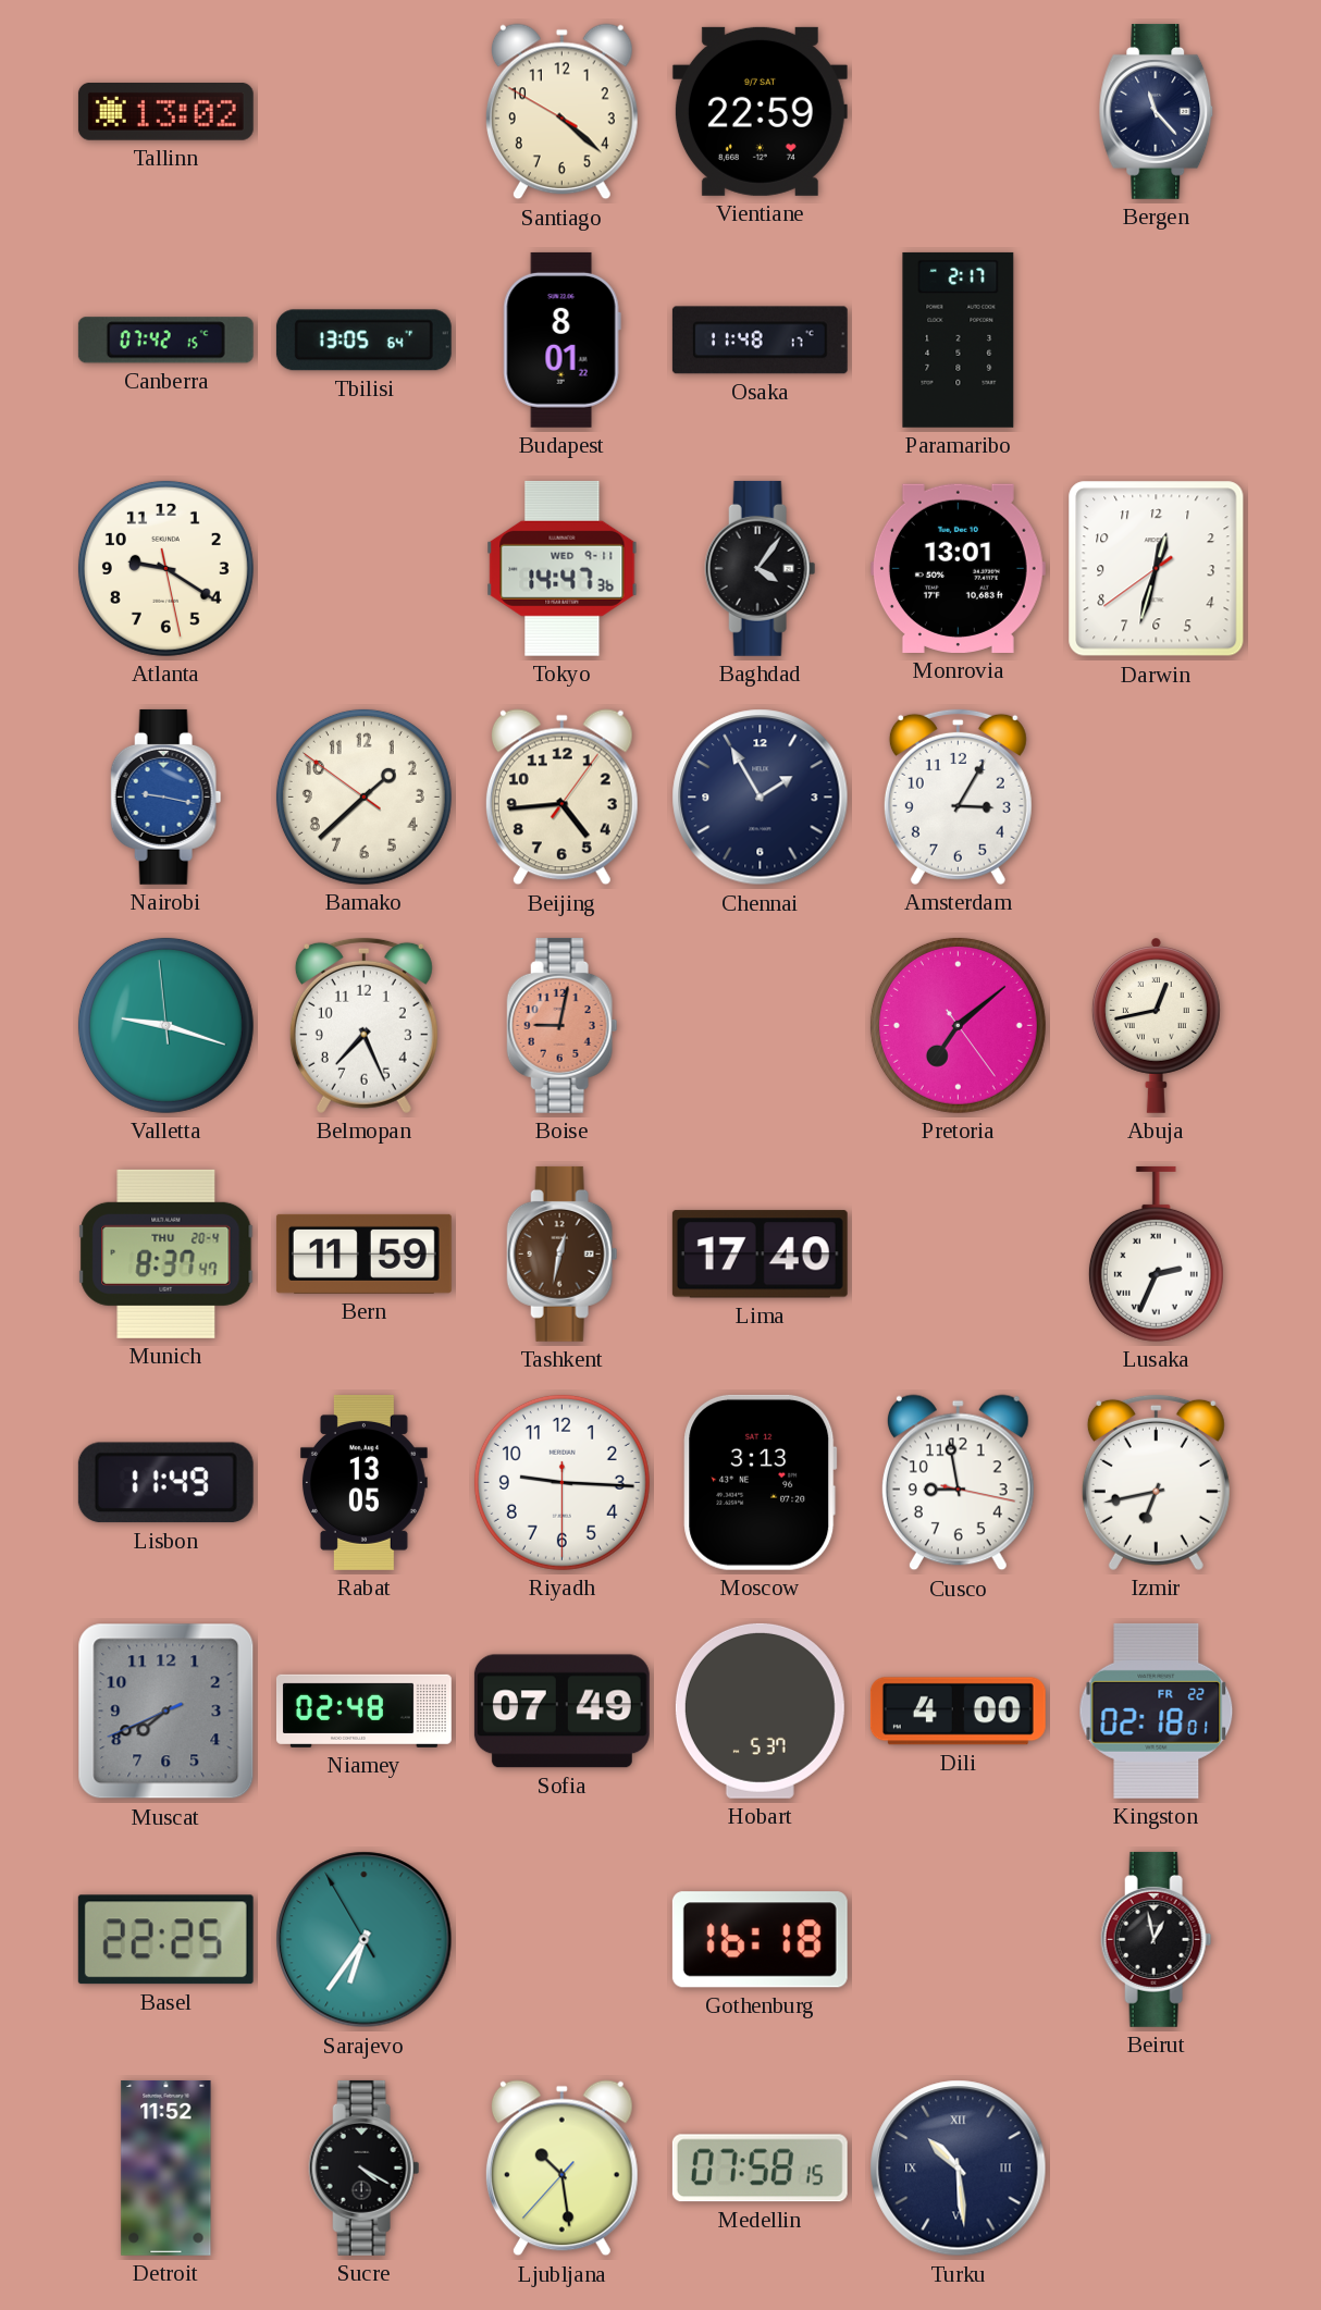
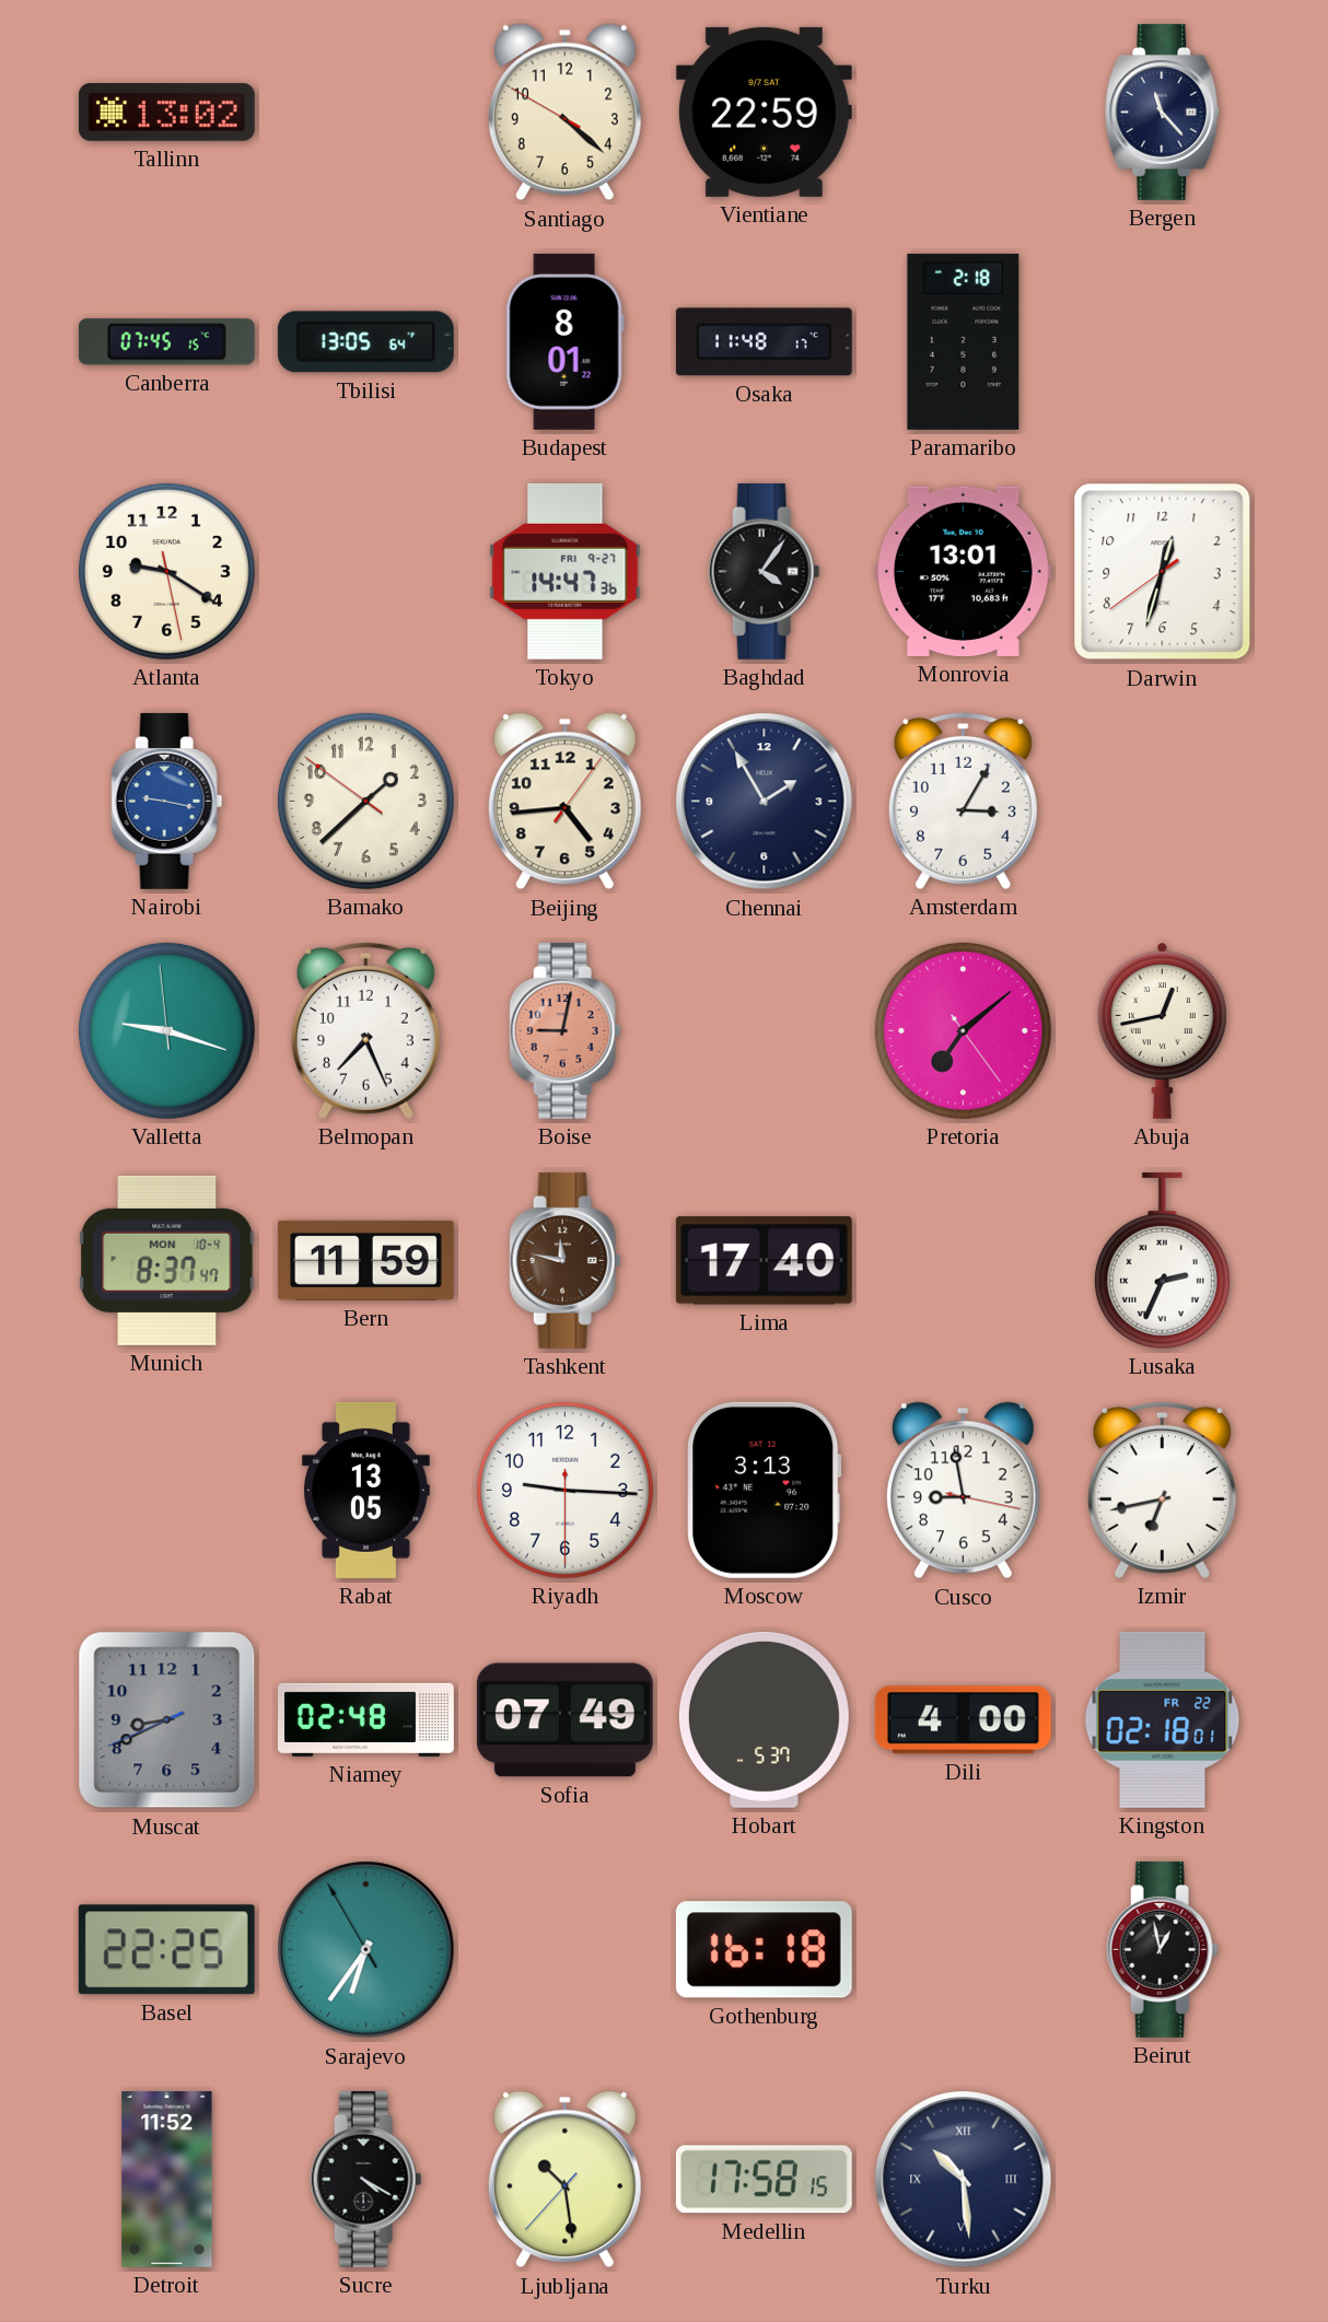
Canberra: 07:42 -> 07:45 (166, 342)
Paramaribo: 2:17 -> 2:18 (964, 341)
Tokyo date: WED 9-11 -> FRI 9-27 (566, 571)
Munich date: THU 20-4 -> MON 10-4 (167, 1260)
Tashkent: 12:32 -> 11:47 (566, 1260)
Lisbon: 11:49 -> none (165, 1483)
Muscat: 7:40 -> 8:40 (167, 1720)
Medellin: 07:58 -> 17:58 (764, 2180)
